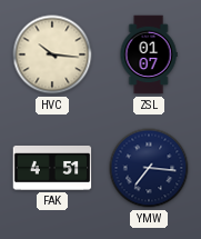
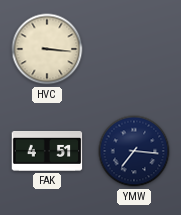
HVC: 10:16 -> 3:16 (47, 49)
ZSL: 01:07 -> none (149, 54)
